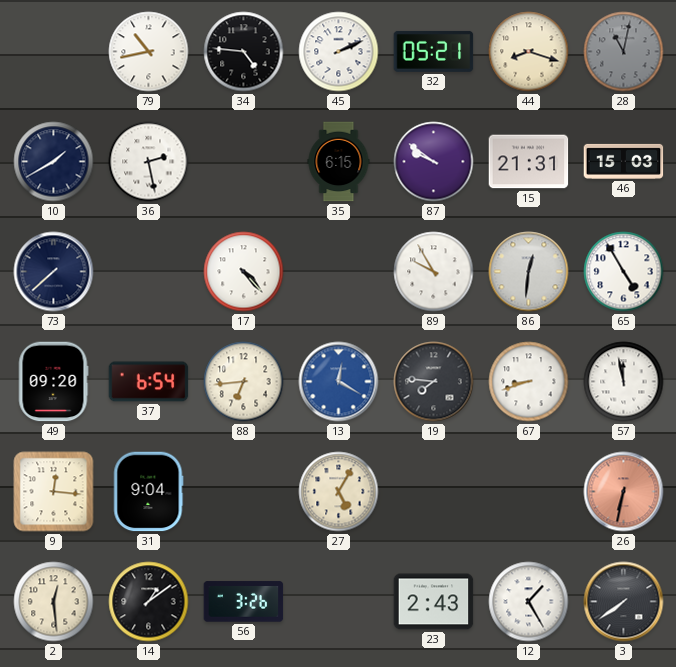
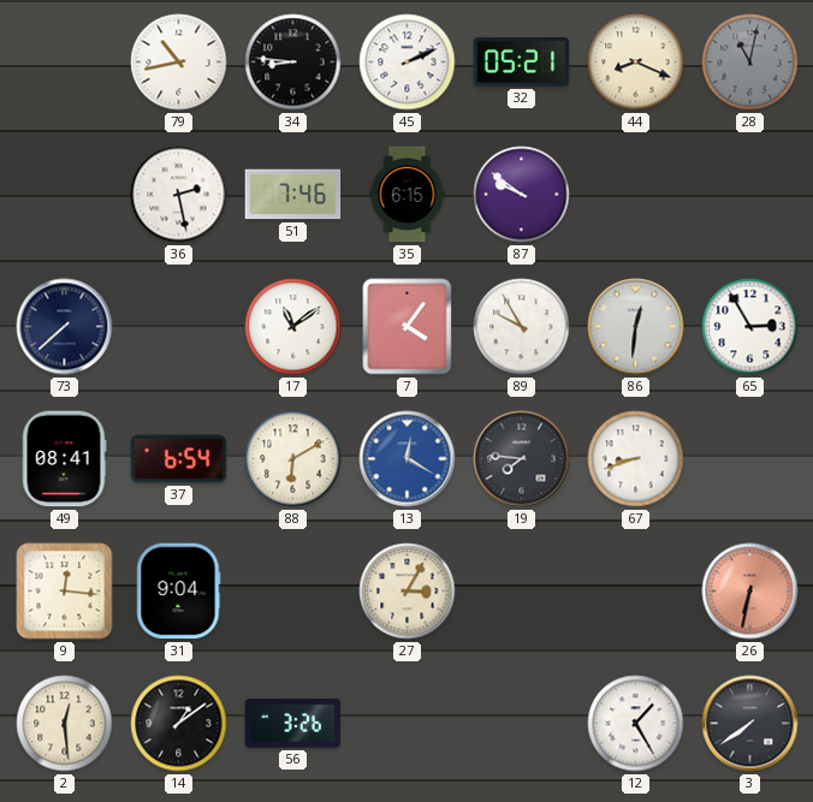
34: 4:46 -> 8:46 (293, 63)
44: 8:18 -> 8:19 (636, 63)
10: 1:40 -> none (54, 162)
51: none -> 7:46 (293, 195)
15: 21:31 -> none (529, 162)
46: 15:03 -> none (624, 161)
17: 4:23 -> 11:09 (293, 327)
7: none -> 4:06 (408, 327)
65: 4:55 -> 2:55 (750, 327)
49: 09:20 -> 08:41 (64, 459)
88: 6:44 -> 6:10 (293, 459)
57: 11:58 -> none (624, 382)
27: 5:05 -> 3:05 (408, 592)
23: 2:43 -> none (434, 602)
